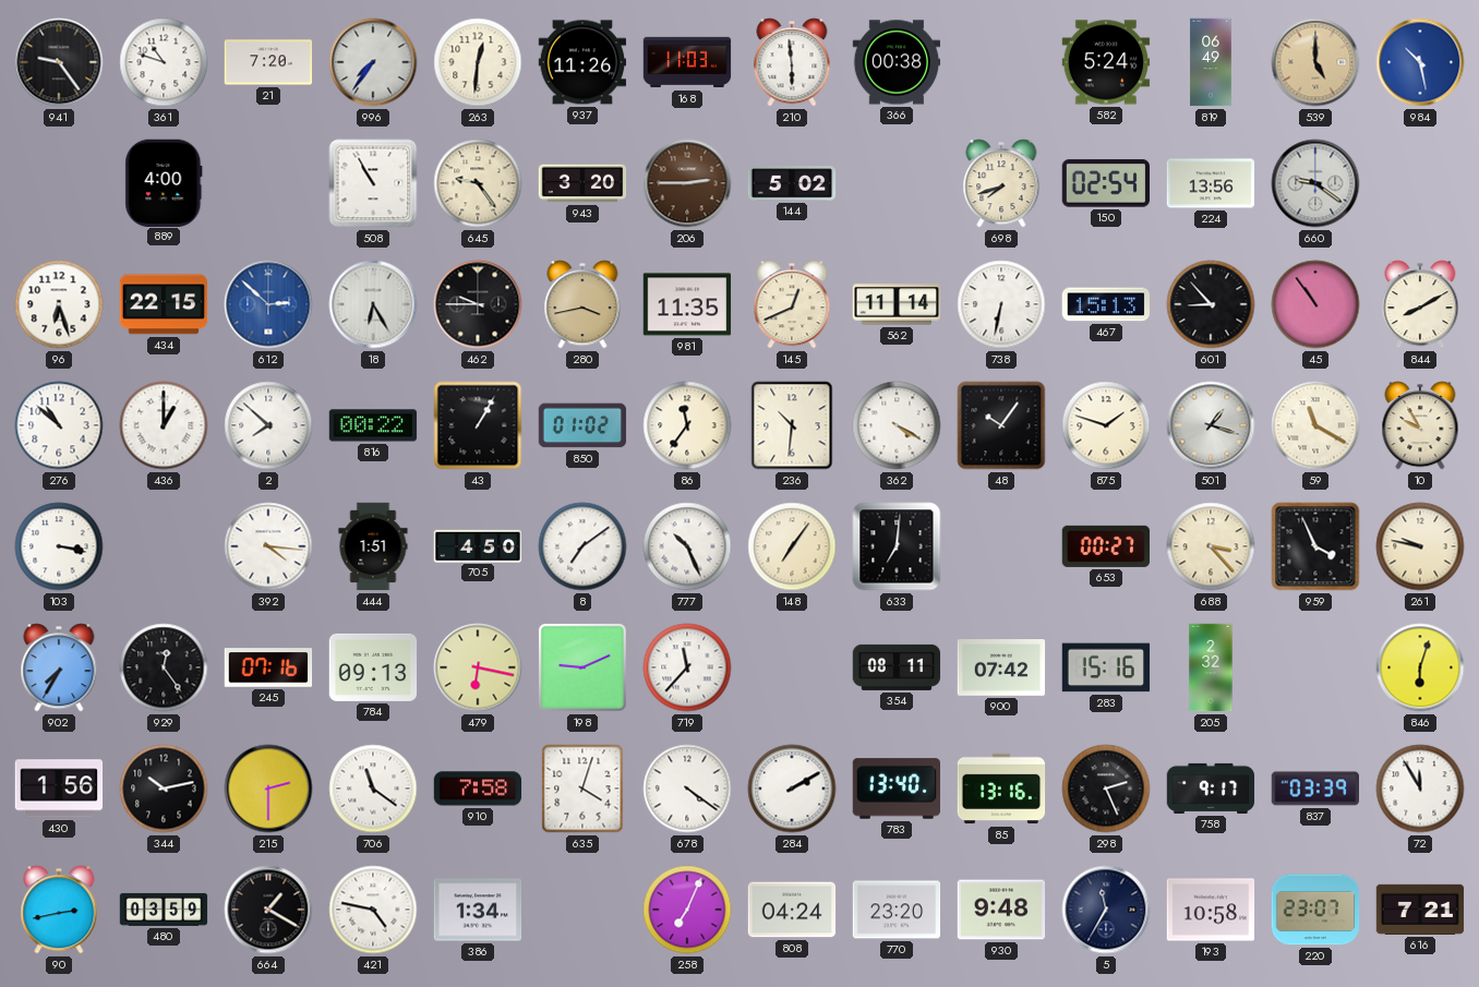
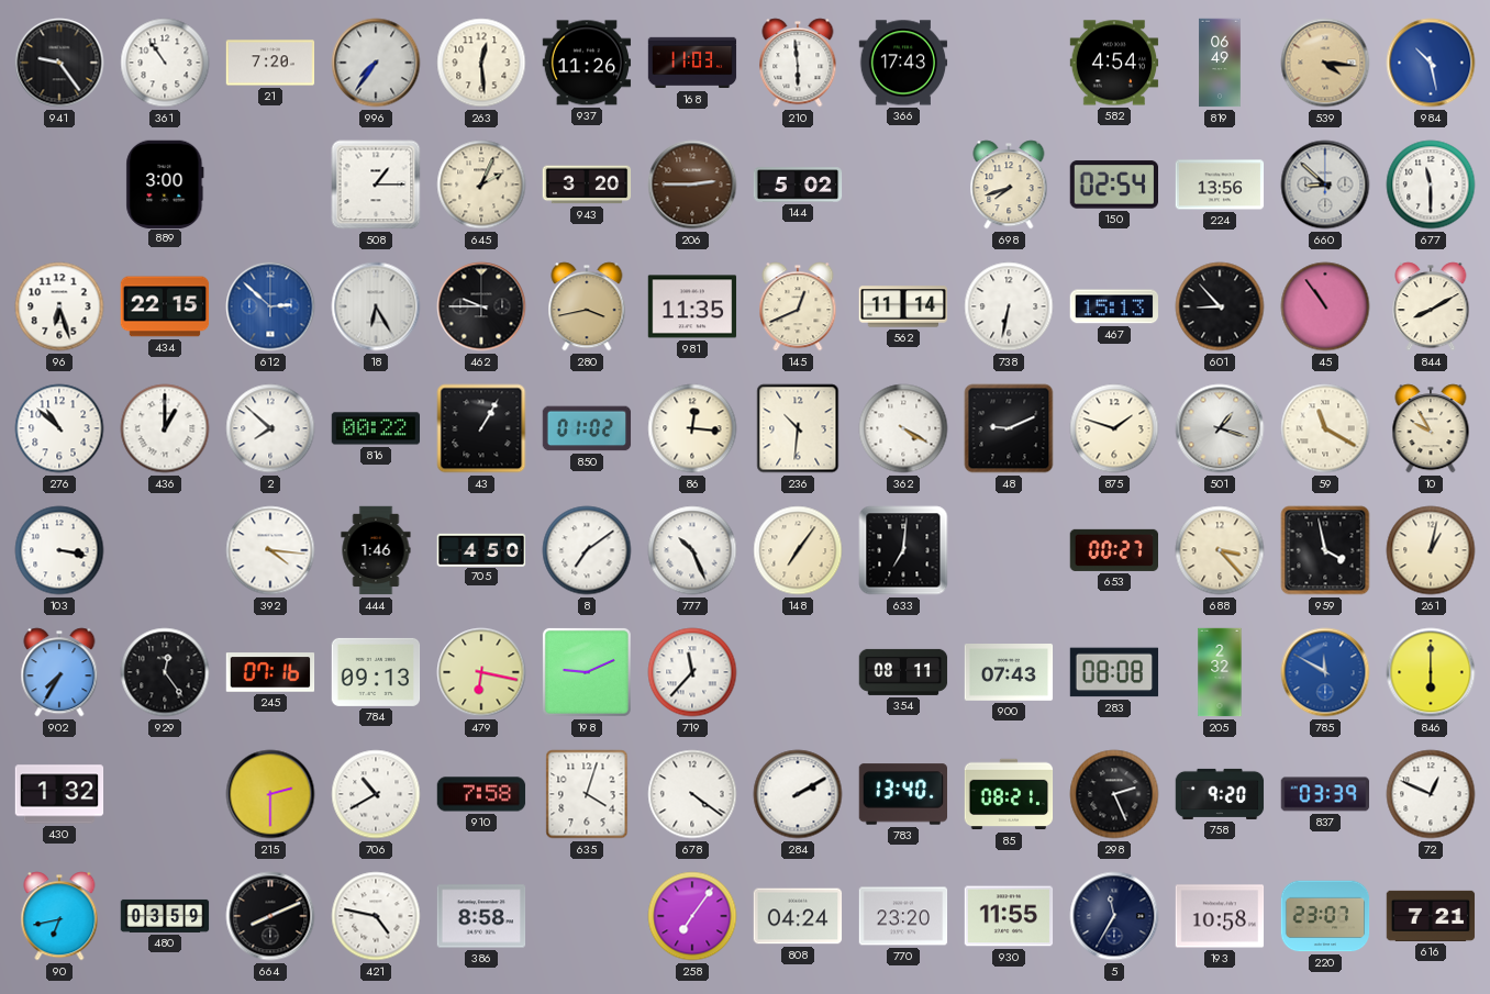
361: 10:48 -> 10:54 (165, 63)
263: 12:31 -> 12:29 (481, 63)
366: 00:38 -> 17:43 (903, 63)
582: 5:24 -> 4:54 (1114, 63)
539: 5:00 -> 4:16 (1325, 63)
889: 4:00 -> 3:00 (165, 183)
508: 10:55 -> 1:15 (376, 185)
645: 9:24 -> 2:04 (481, 185)
660: 9:21 -> 8:52 (1325, 185)
677: none -> 11:30 (1431, 185)
86: 11:36 -> 12:16 (692, 428)
48: 10:06 -> 9:11 (1009, 428)
444: 1:51 -> 1:46 (376, 550)
959: 3:56 -> 3:58 (1325, 550)
261: 9:47 -> 1:02 (1431, 550)
900: 07:42 -> 07:43 (1009, 673)
283: 15:16 -> 08:08 (1114, 672)
785: none -> 11:50 (1325, 672)
846: 6:03 -> 6:00 (1431, 672)
430: 1:56 -> 1:32 (59, 794)
344: 10:13 -> none (164, 789)
706: 11:21 -> 10:40 (376, 794)
85: 13:16 -> 08:21 (1009, 794)
758: 9:17 -> 9:20 (1220, 794)
72: 11:55 -> 12:49 (1431, 794)
90: 2:43 -> 6:43 (59, 916)
664: 1:20 -> 8:11 (270, 916)
386: 1:34 -> 8:58 (481, 916)
258: 7:04 -> 7:06 (692, 916)
930: 9:48 -> 11:55 (1009, 916)
